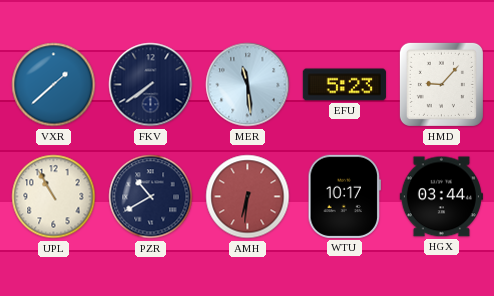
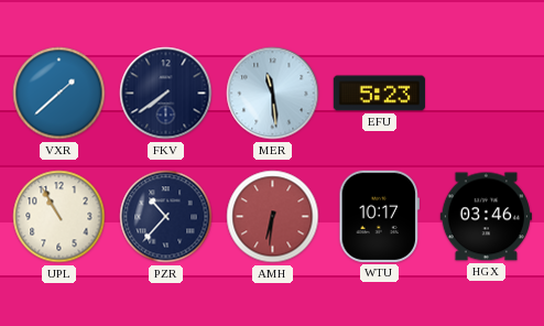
HMD: 9:07 -> none (441, 84)
PZR: 10:40 -> 10:37 (166, 217)
HGX: 03:44 -> 03:46 (486, 217)
